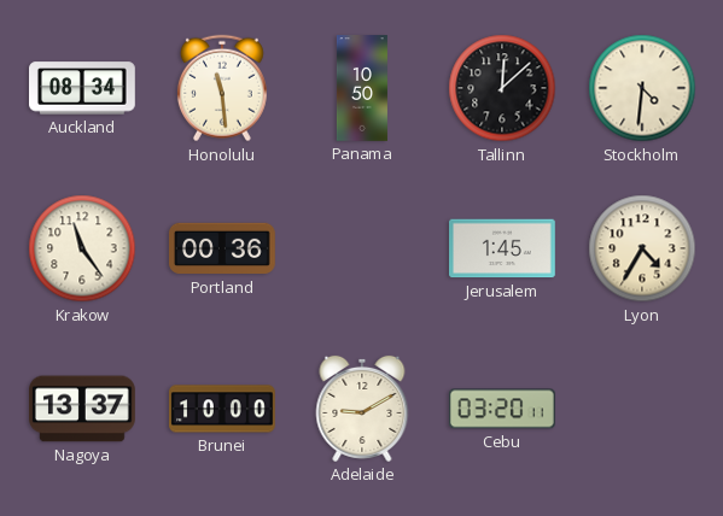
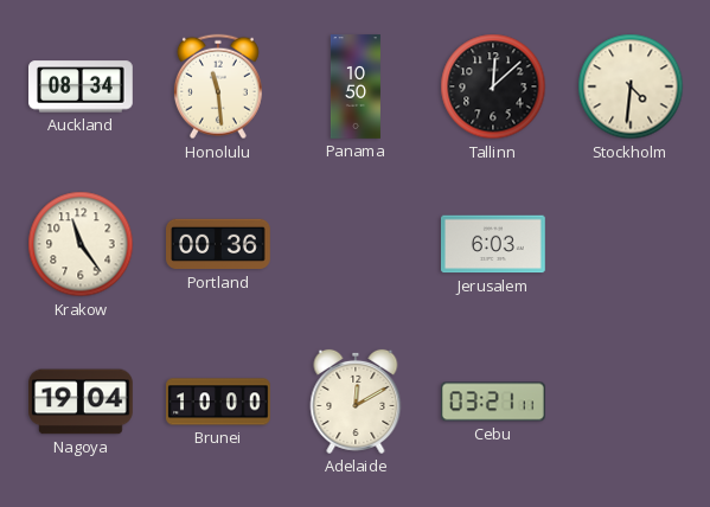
Jerusalem: 1:45 -> 6:03 (494, 244)
Lyon: 4:35 -> none (642, 248)
Nagoya: 13:37 -> 19:04 (82, 402)
Adelaide: 9:10 -> 12:10 (356, 402)
Cebu: 03:20 -> 03:21 (494, 402)
